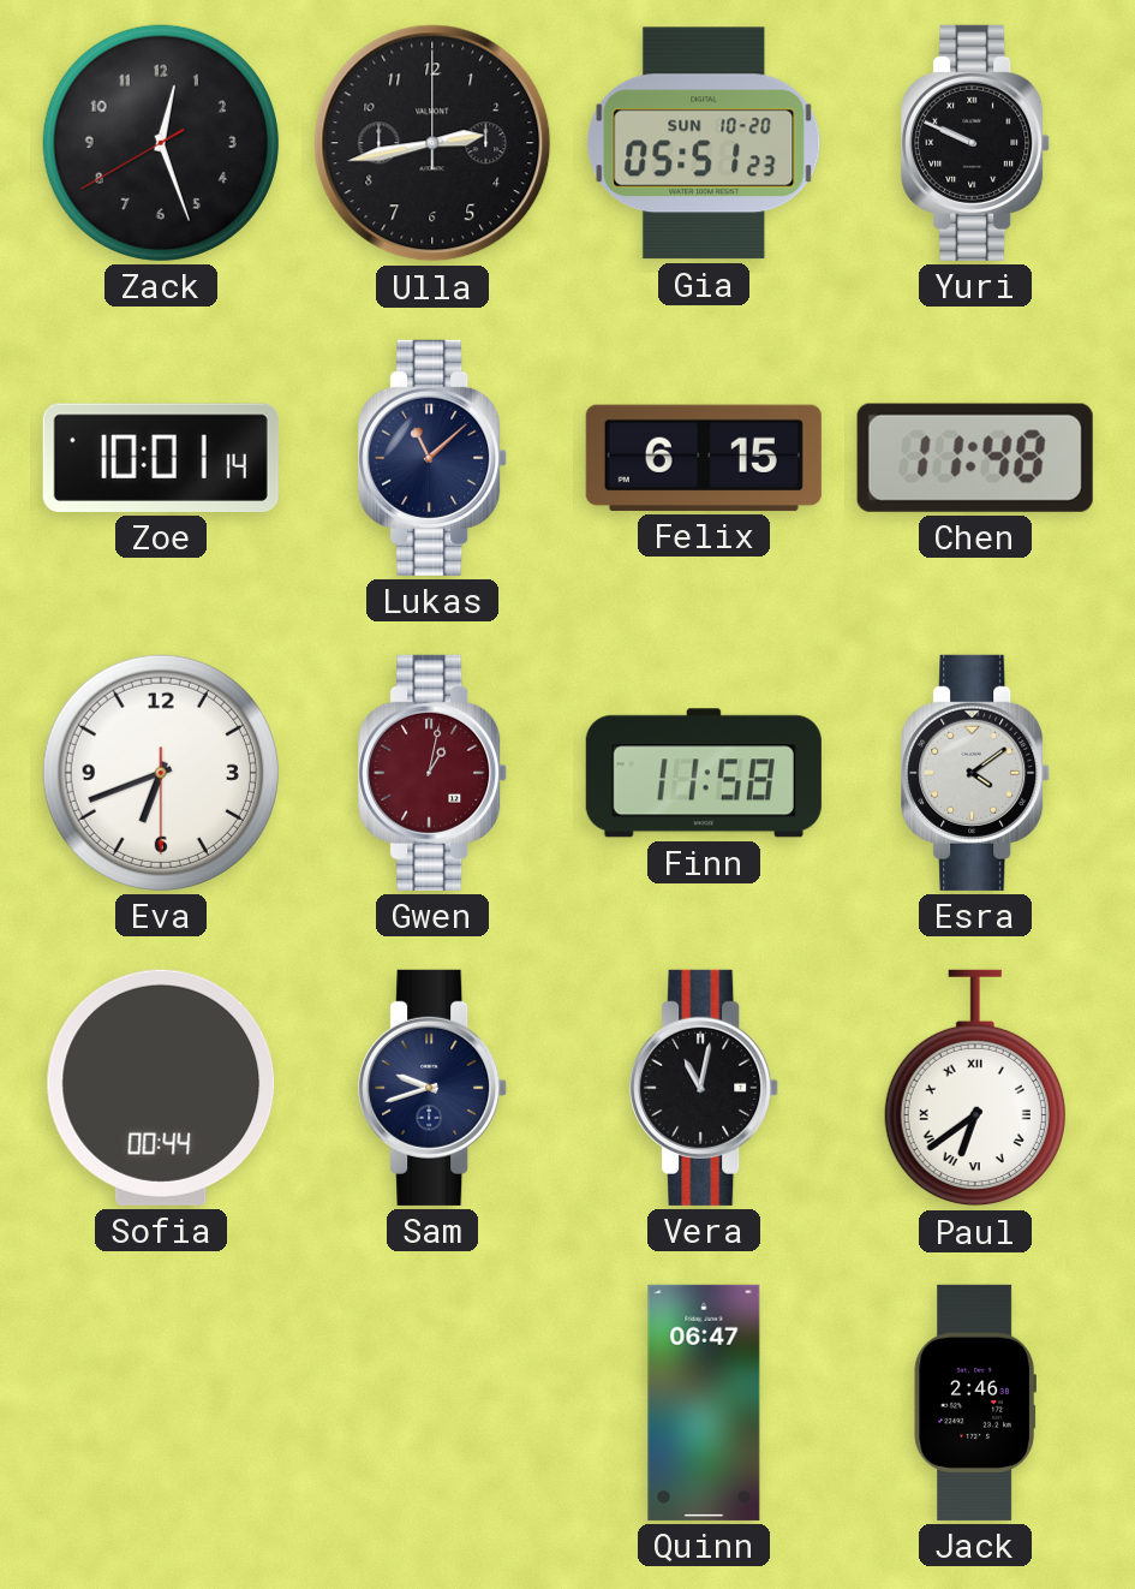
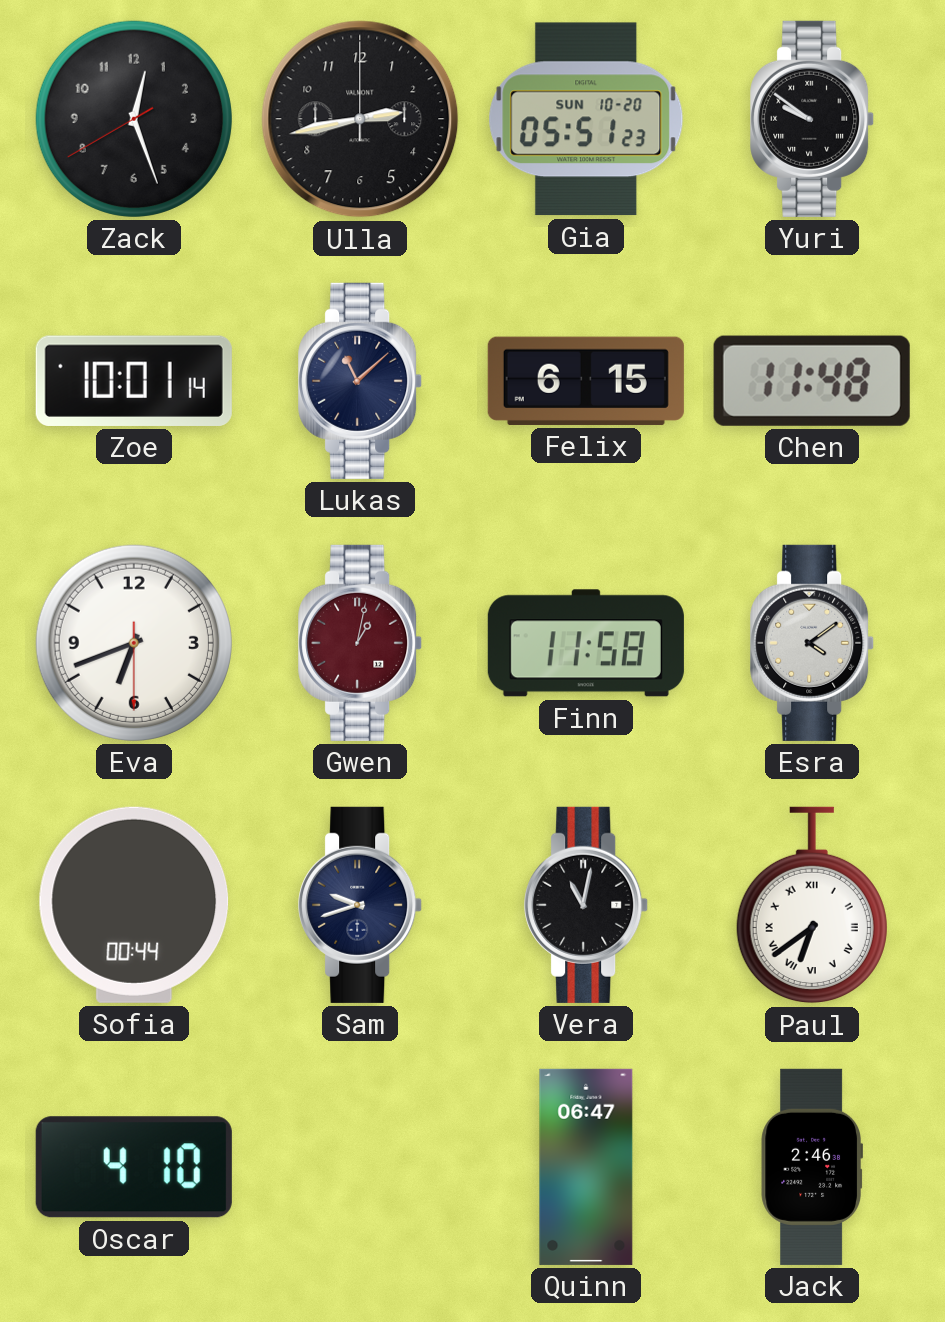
Yuri: 9:49 -> 9:51 (813, 119)
Oscar: none -> 4:10 (134, 1167)
